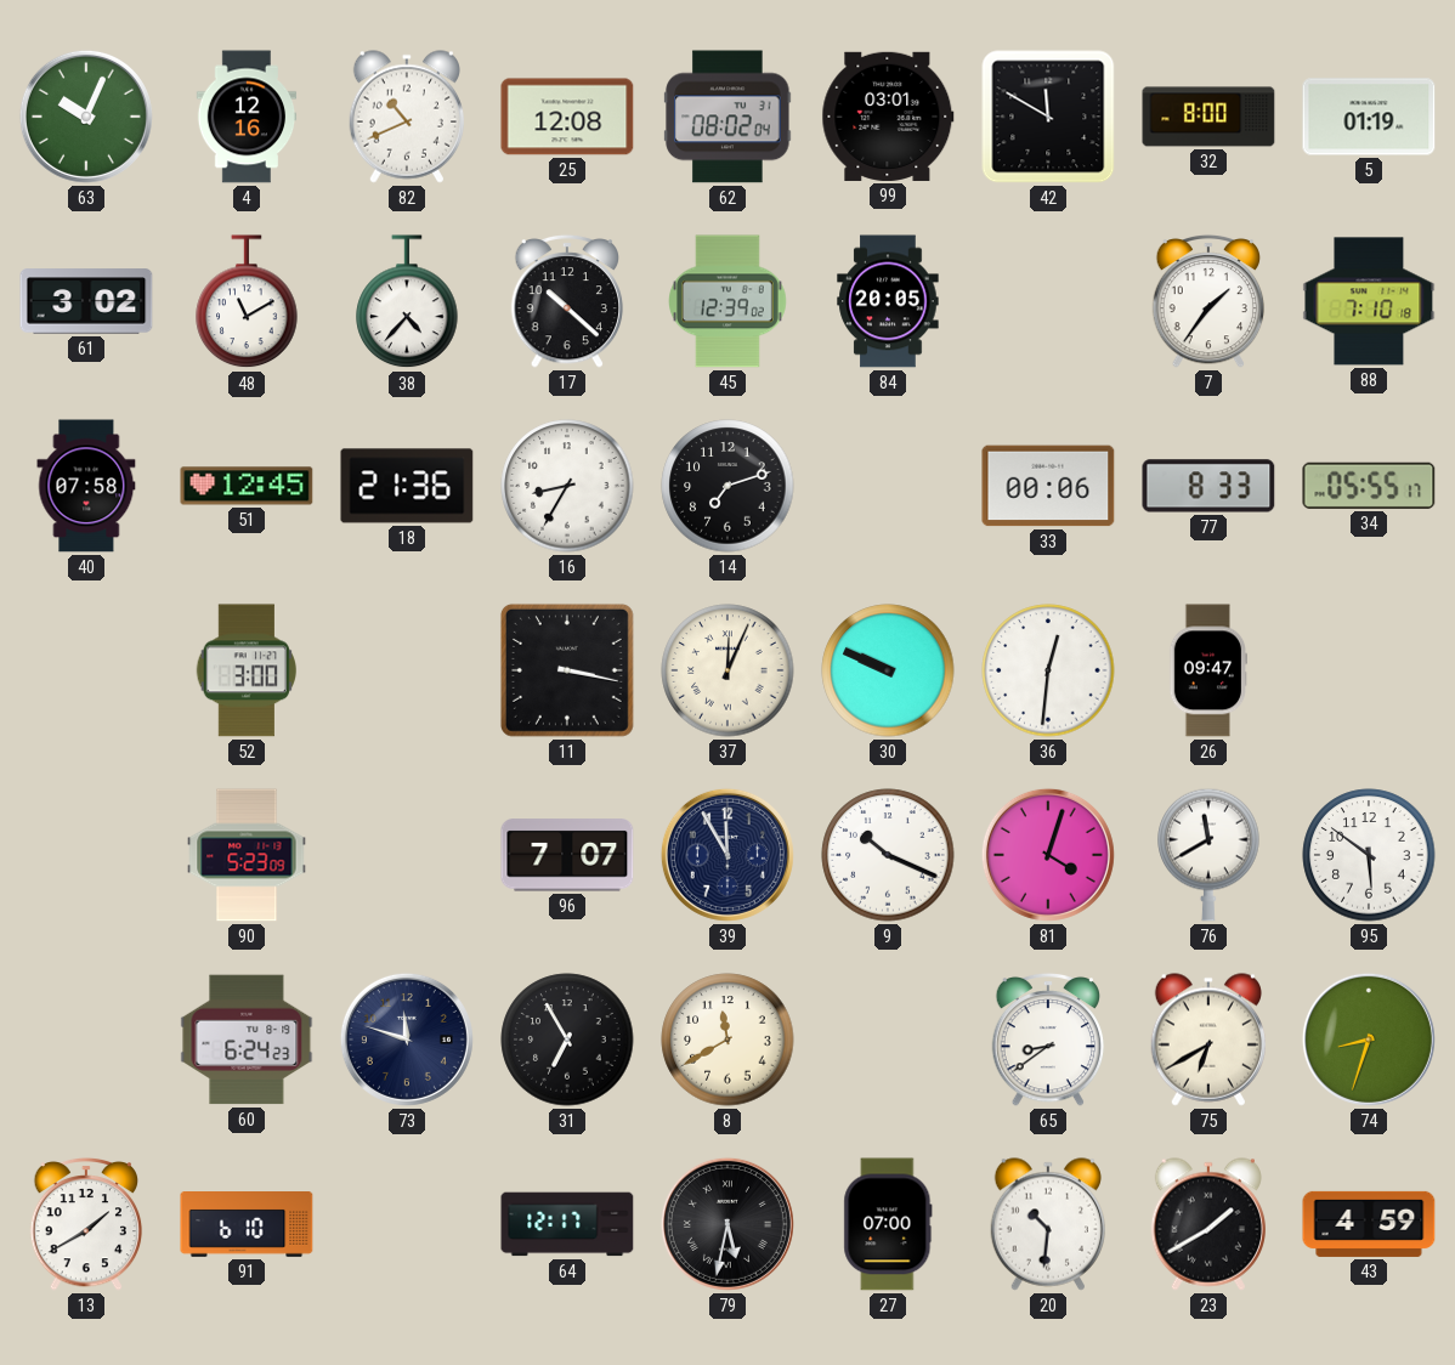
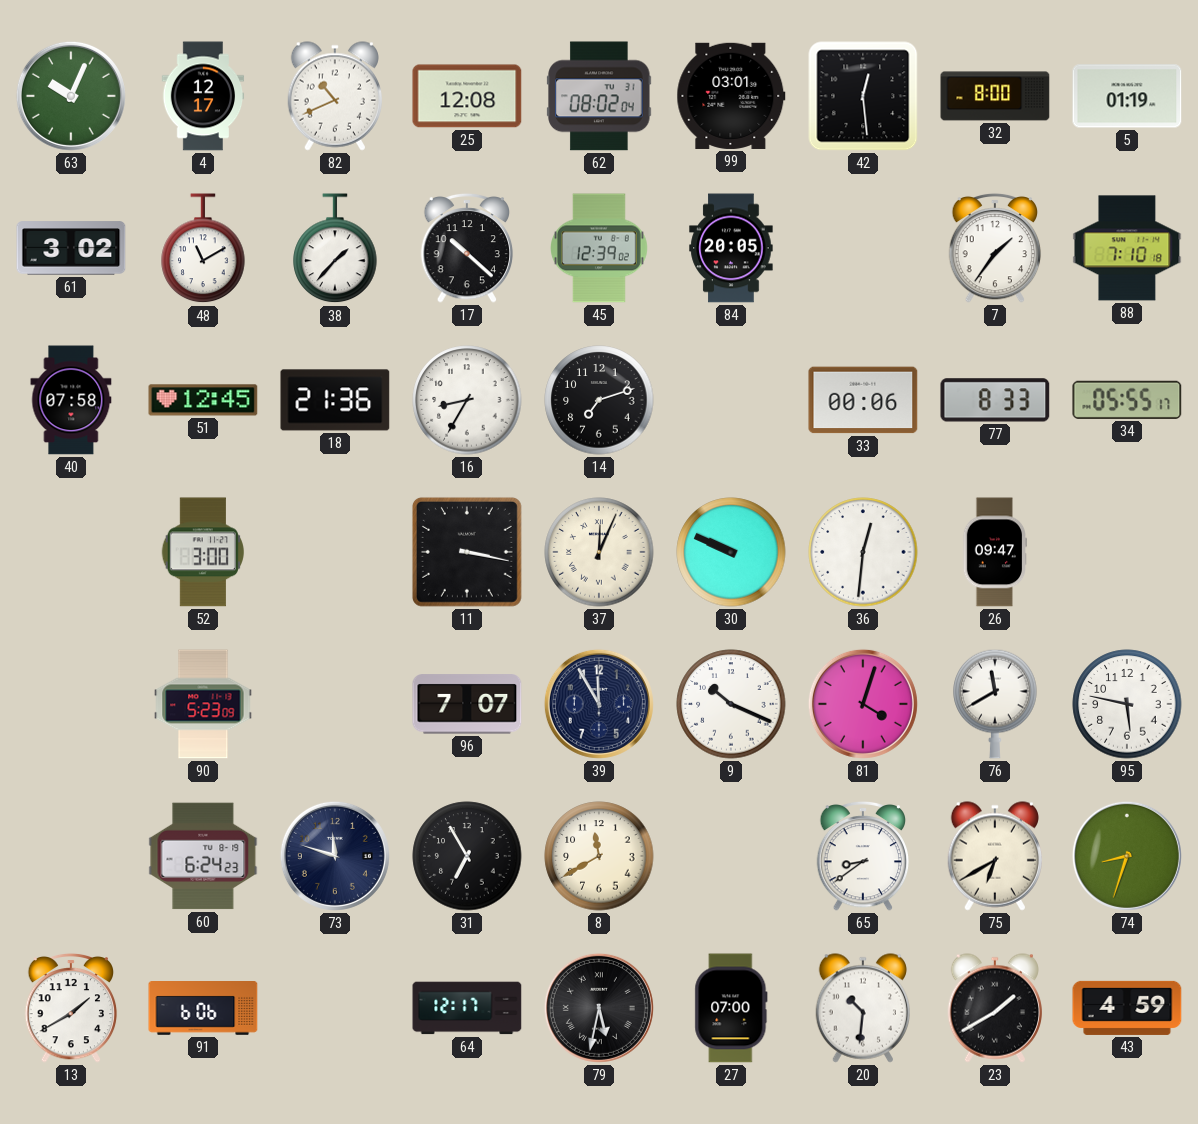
4: 12:16 -> 12:17 (203, 96)
42: 11:50 -> 12:29 (863, 96)
38: 4:37 -> 1:37 (335, 249)
95: 5:51 -> 5:47 (1127, 704)
91: 6:10 -> 6:06 (203, 1009)
